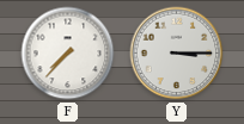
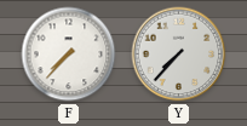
Y: 3:15 -> 7:37 (179, 55)
